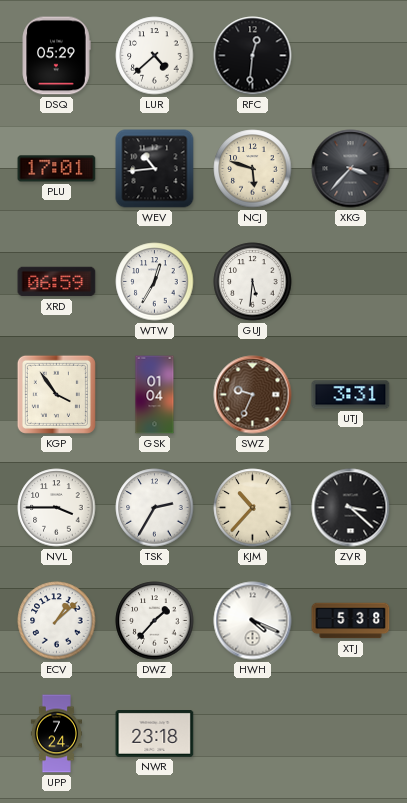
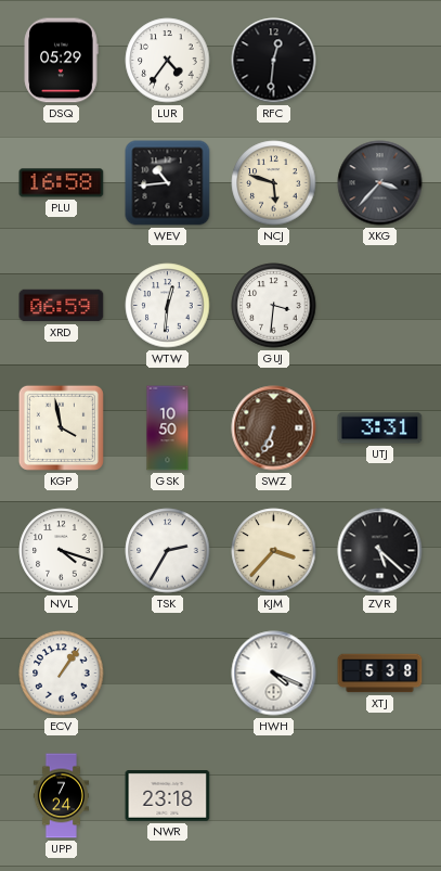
LUR: 4:38 -> 4:36 (168, 61)
PLU: 17:01 -> 16:58 (62, 183)
WTW: 12:35 -> 12:31 (168, 306)
GUJ: 5:31 -> 3:31 (274, 306)
KGP: 3:54 -> 3:58 (61, 427)
GSK: 01:04 -> 10:50 (168, 428)
SWZ: 9:34 -> 6:34 (274, 428)
NVL: 3:45 -> 4:18 (62, 551)
KJM: 10:37 -> 3:37 (274, 551)
ZVR: 3:22 -> 5:22 (380, 551)
ECV: 1:08 -> 1:06 (62, 674)
DWZ: 1:37 -> none (155, 621)
